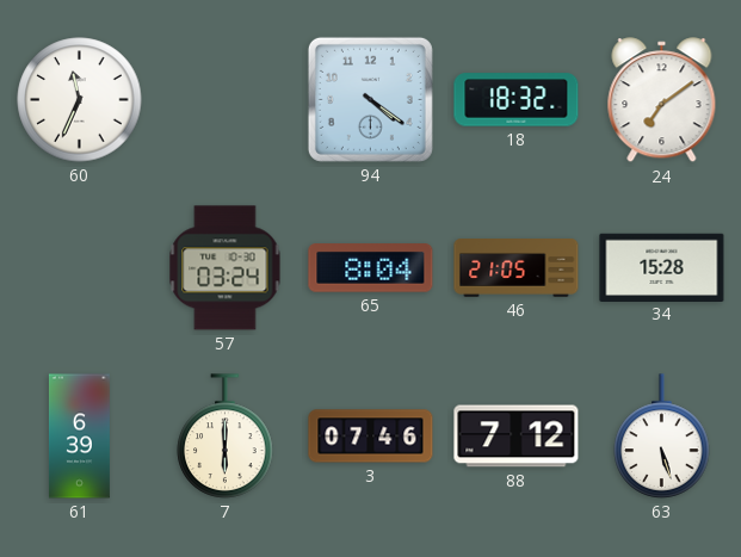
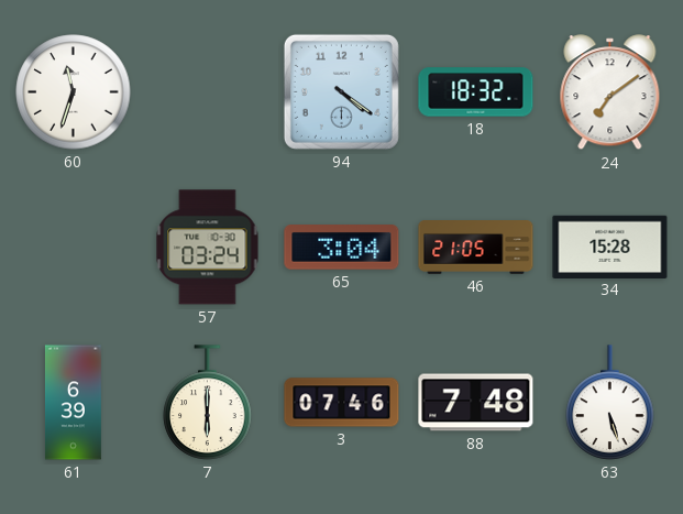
60: 11:34 -> 11:33 (74, 92)
65: 8:04 -> 3:04 (342, 248)
88: 7:12 -> 7:48 (476, 403)
